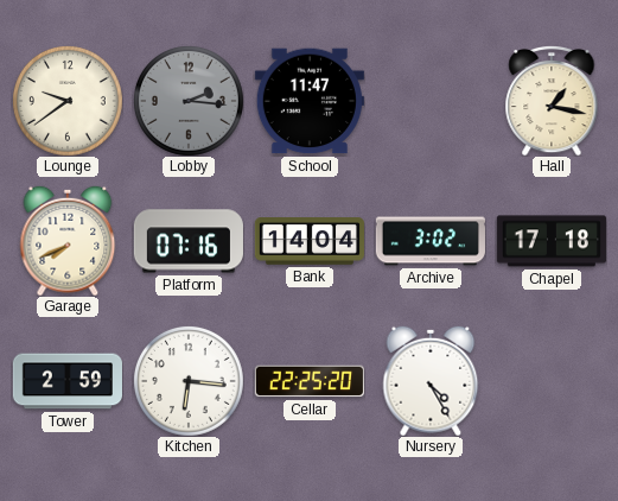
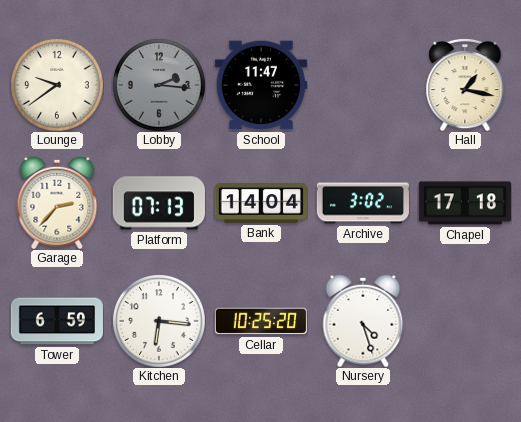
Garage: 7:41 -> 2:37 (57, 203)
Platform: 07:16 -> 07:13 (159, 203)
Tower: 2:59 -> 6:59 (57, 321)
Cellar: 22:25 -> 10:25 (261, 321)
Nursery: 4:25 -> 4:27 (363, 321)
